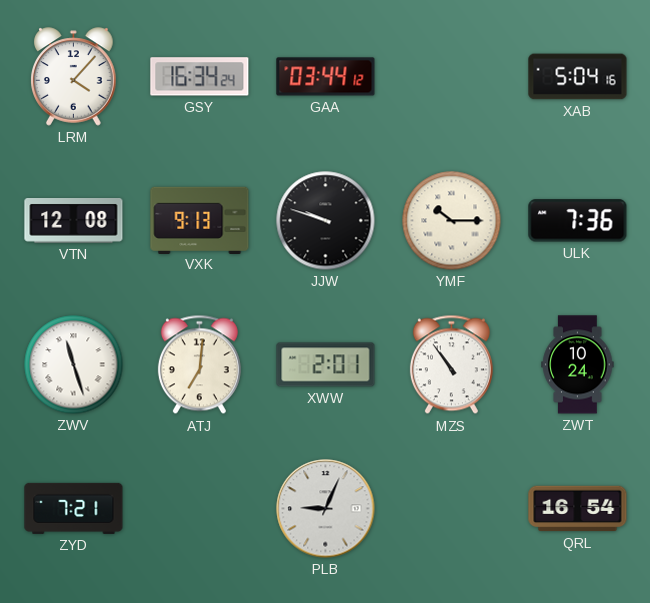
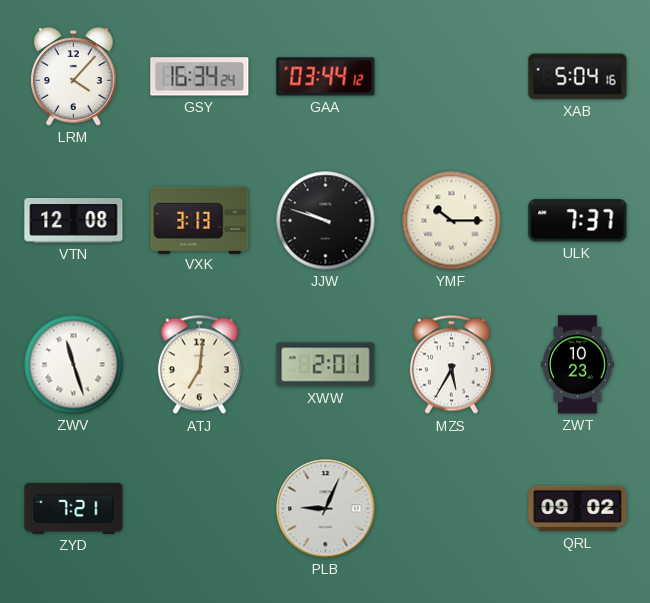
VXK: 9:13 -> 3:13 (200, 220)
ULK: 7:36 -> 7:37 (578, 221)
MZS: 10:54 -> 5:35 (451, 365)
ZWT: 10:24 -> 10:23 (578, 365)
QRL: 16:54 -> 09:02 (578, 509)
